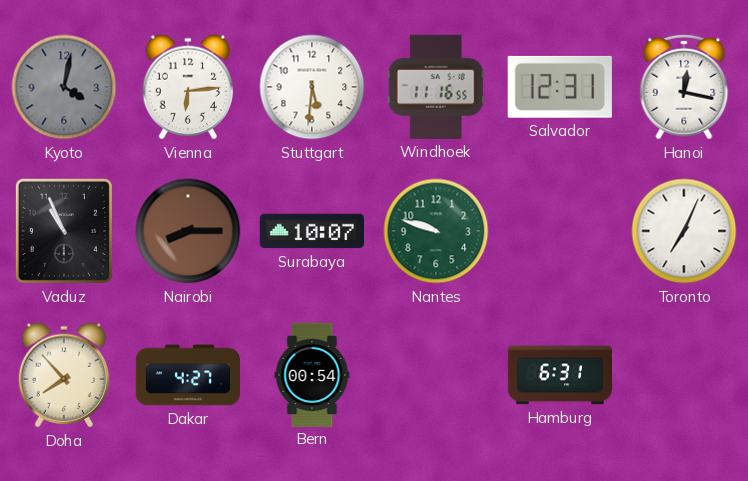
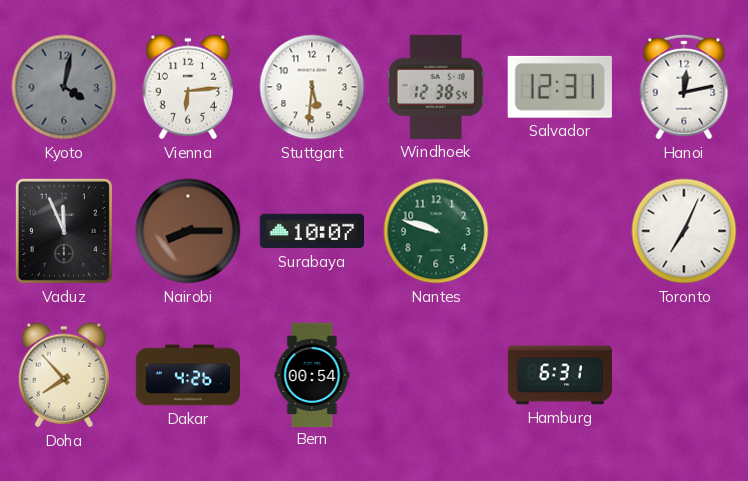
Windhoek: 11:16 -> 12:38 (436, 87)
Hanoi: 12:17 -> 12:13 (684, 87)
Vaduz: 10:56 -> 11:56 (64, 231)
Dakar: 4:27 -> 4:26 (187, 375)
